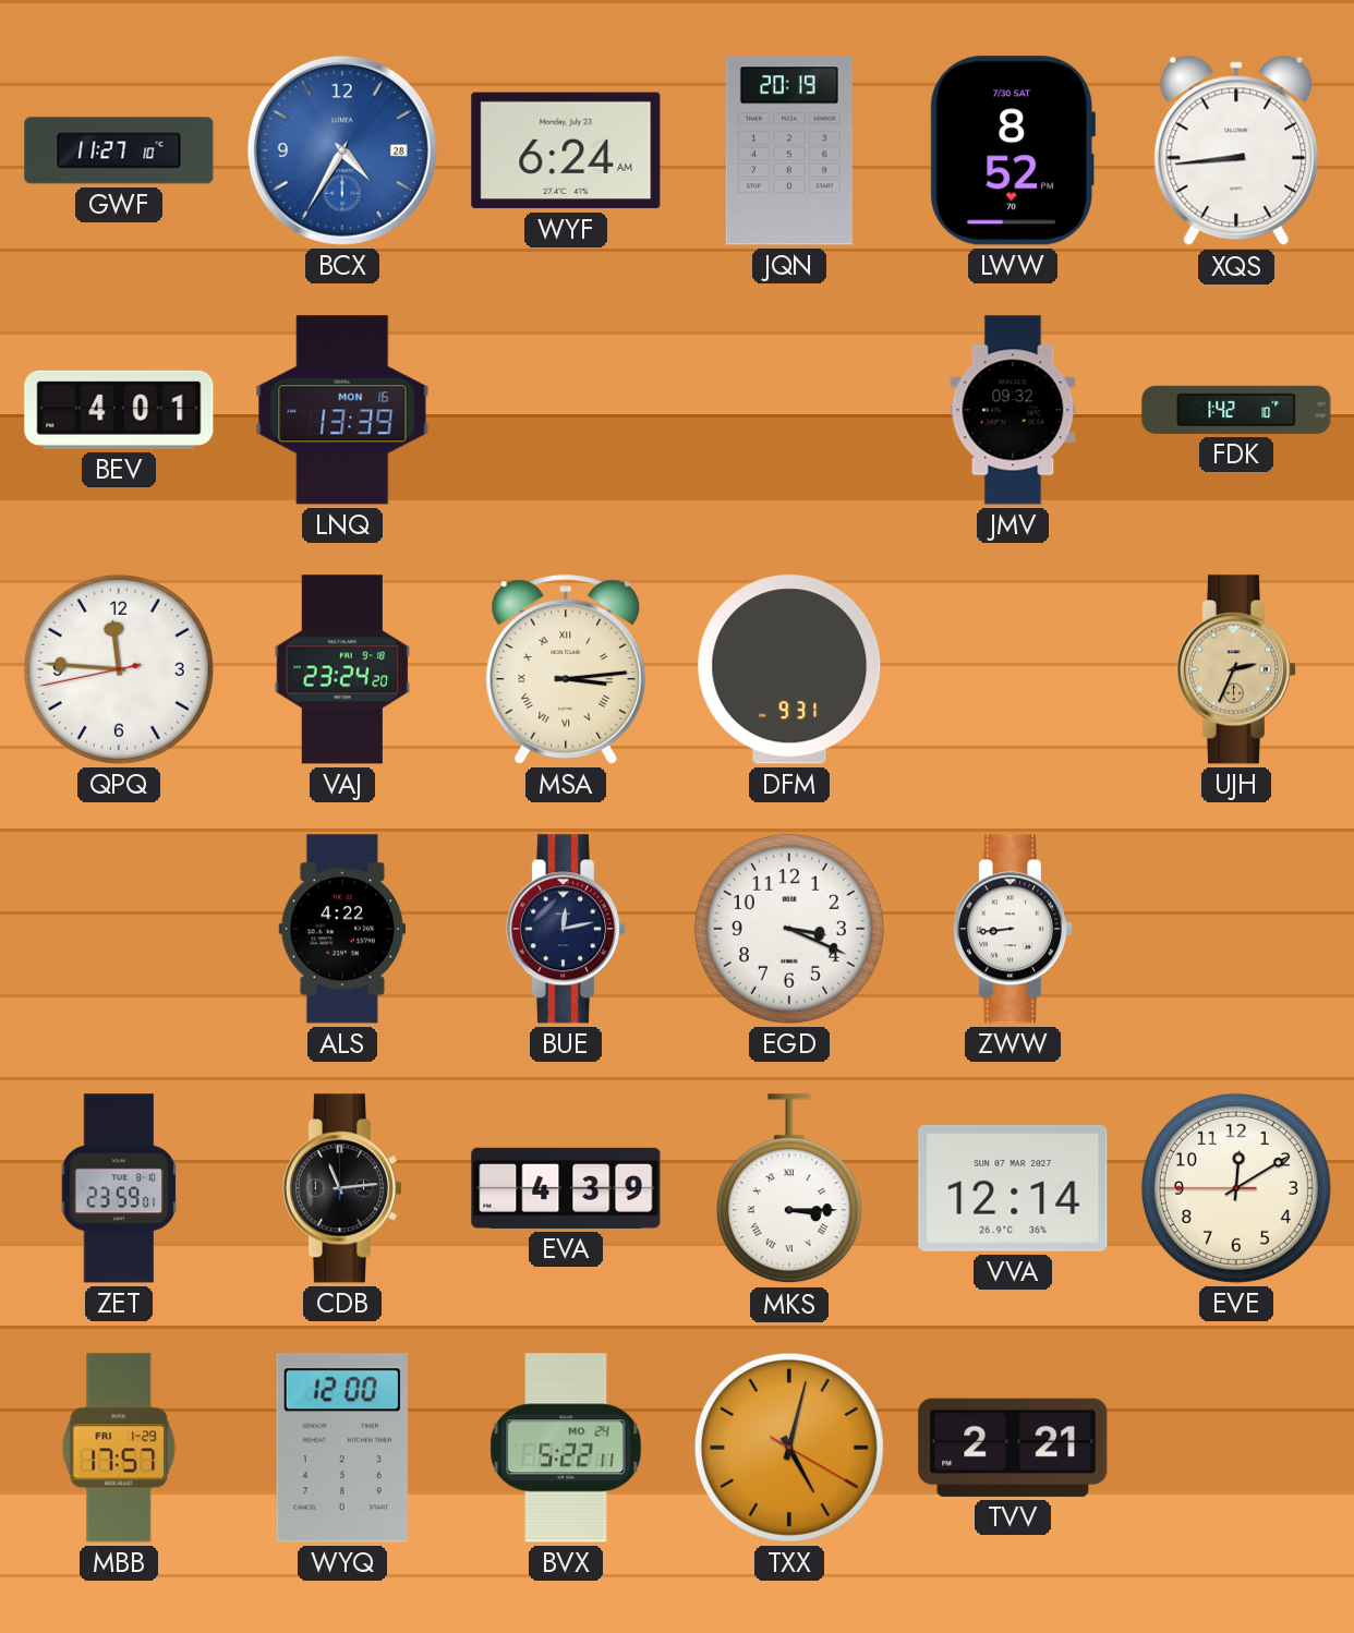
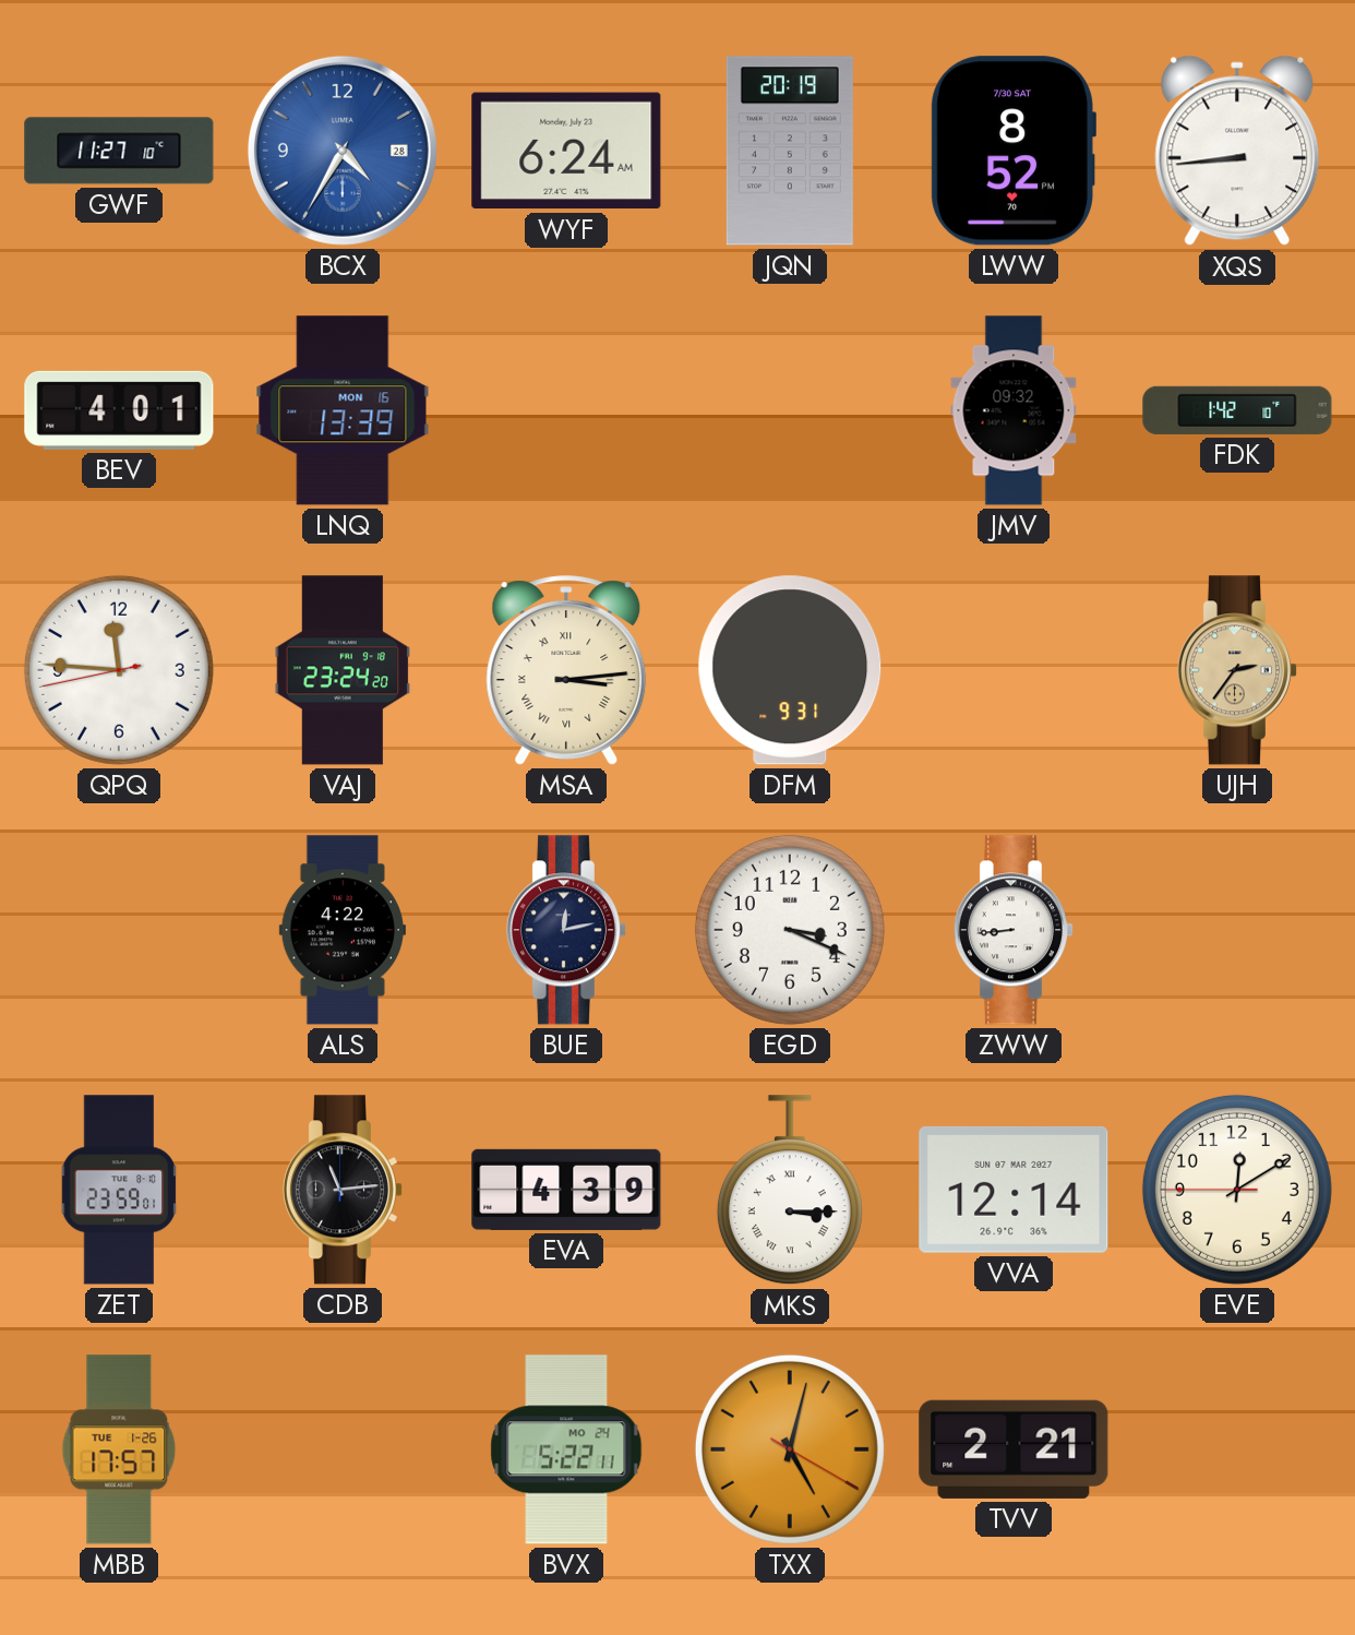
UJH: 2:34 -> 2:36 (1236, 670)
MBB date: FRI 1-29 -> TUE 1-26 (119, 1449)
WYQ: 12:00 -> none (342, 1448)
